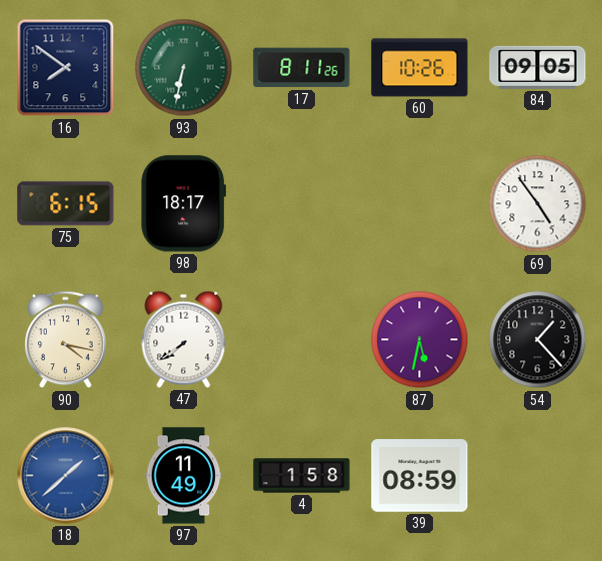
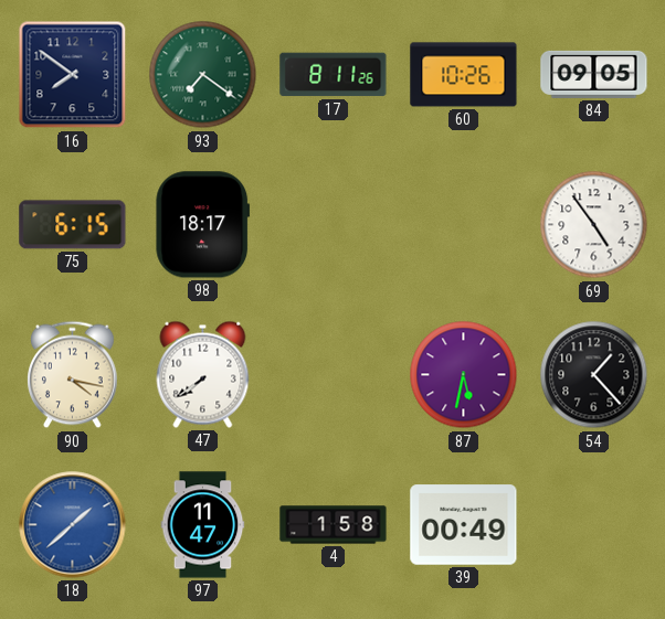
93: 6:32 -> 7:21 (203, 75)
97: 11:49 -> 11:47 (203, 525)
39: 08:59 -> 00:49 (464, 525)
